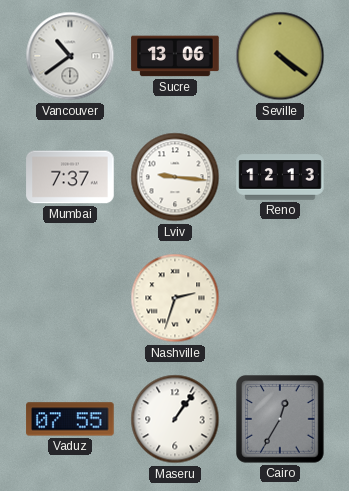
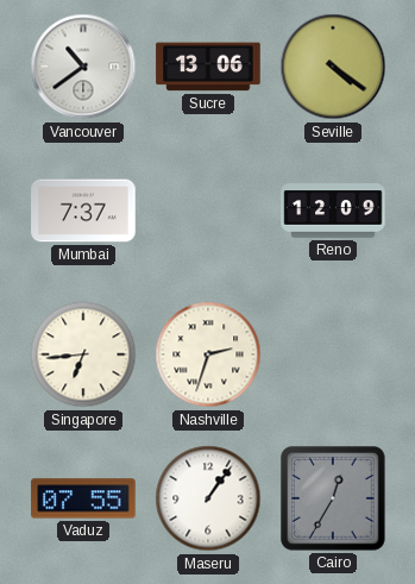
Lviv: 9:16 -> none (175, 177)
Reno: 12:13 -> 12:09 (333, 211)
Singapore: none -> 6:44 (83, 354)
